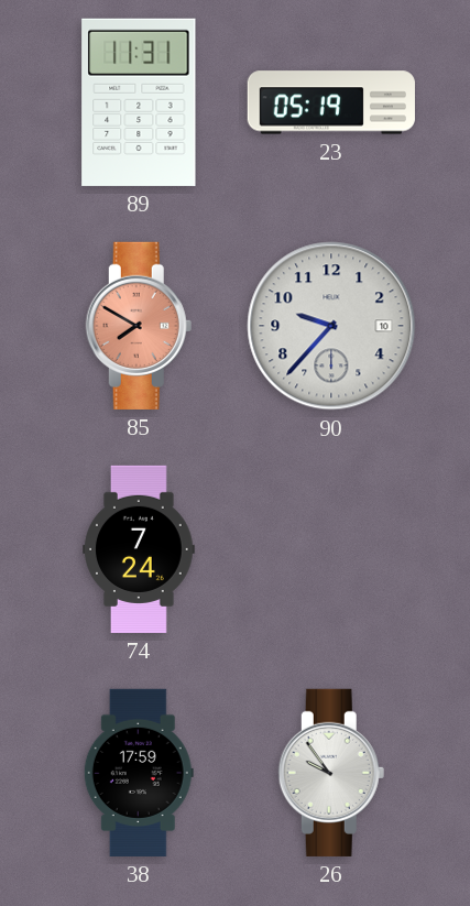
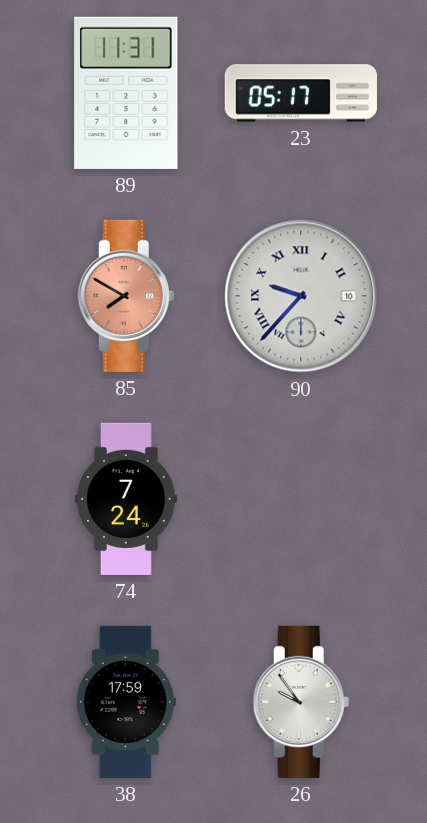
23: 05:19 -> 05:17 (301, 93)
90 numerals: Arabic -> Roman (301, 296)
